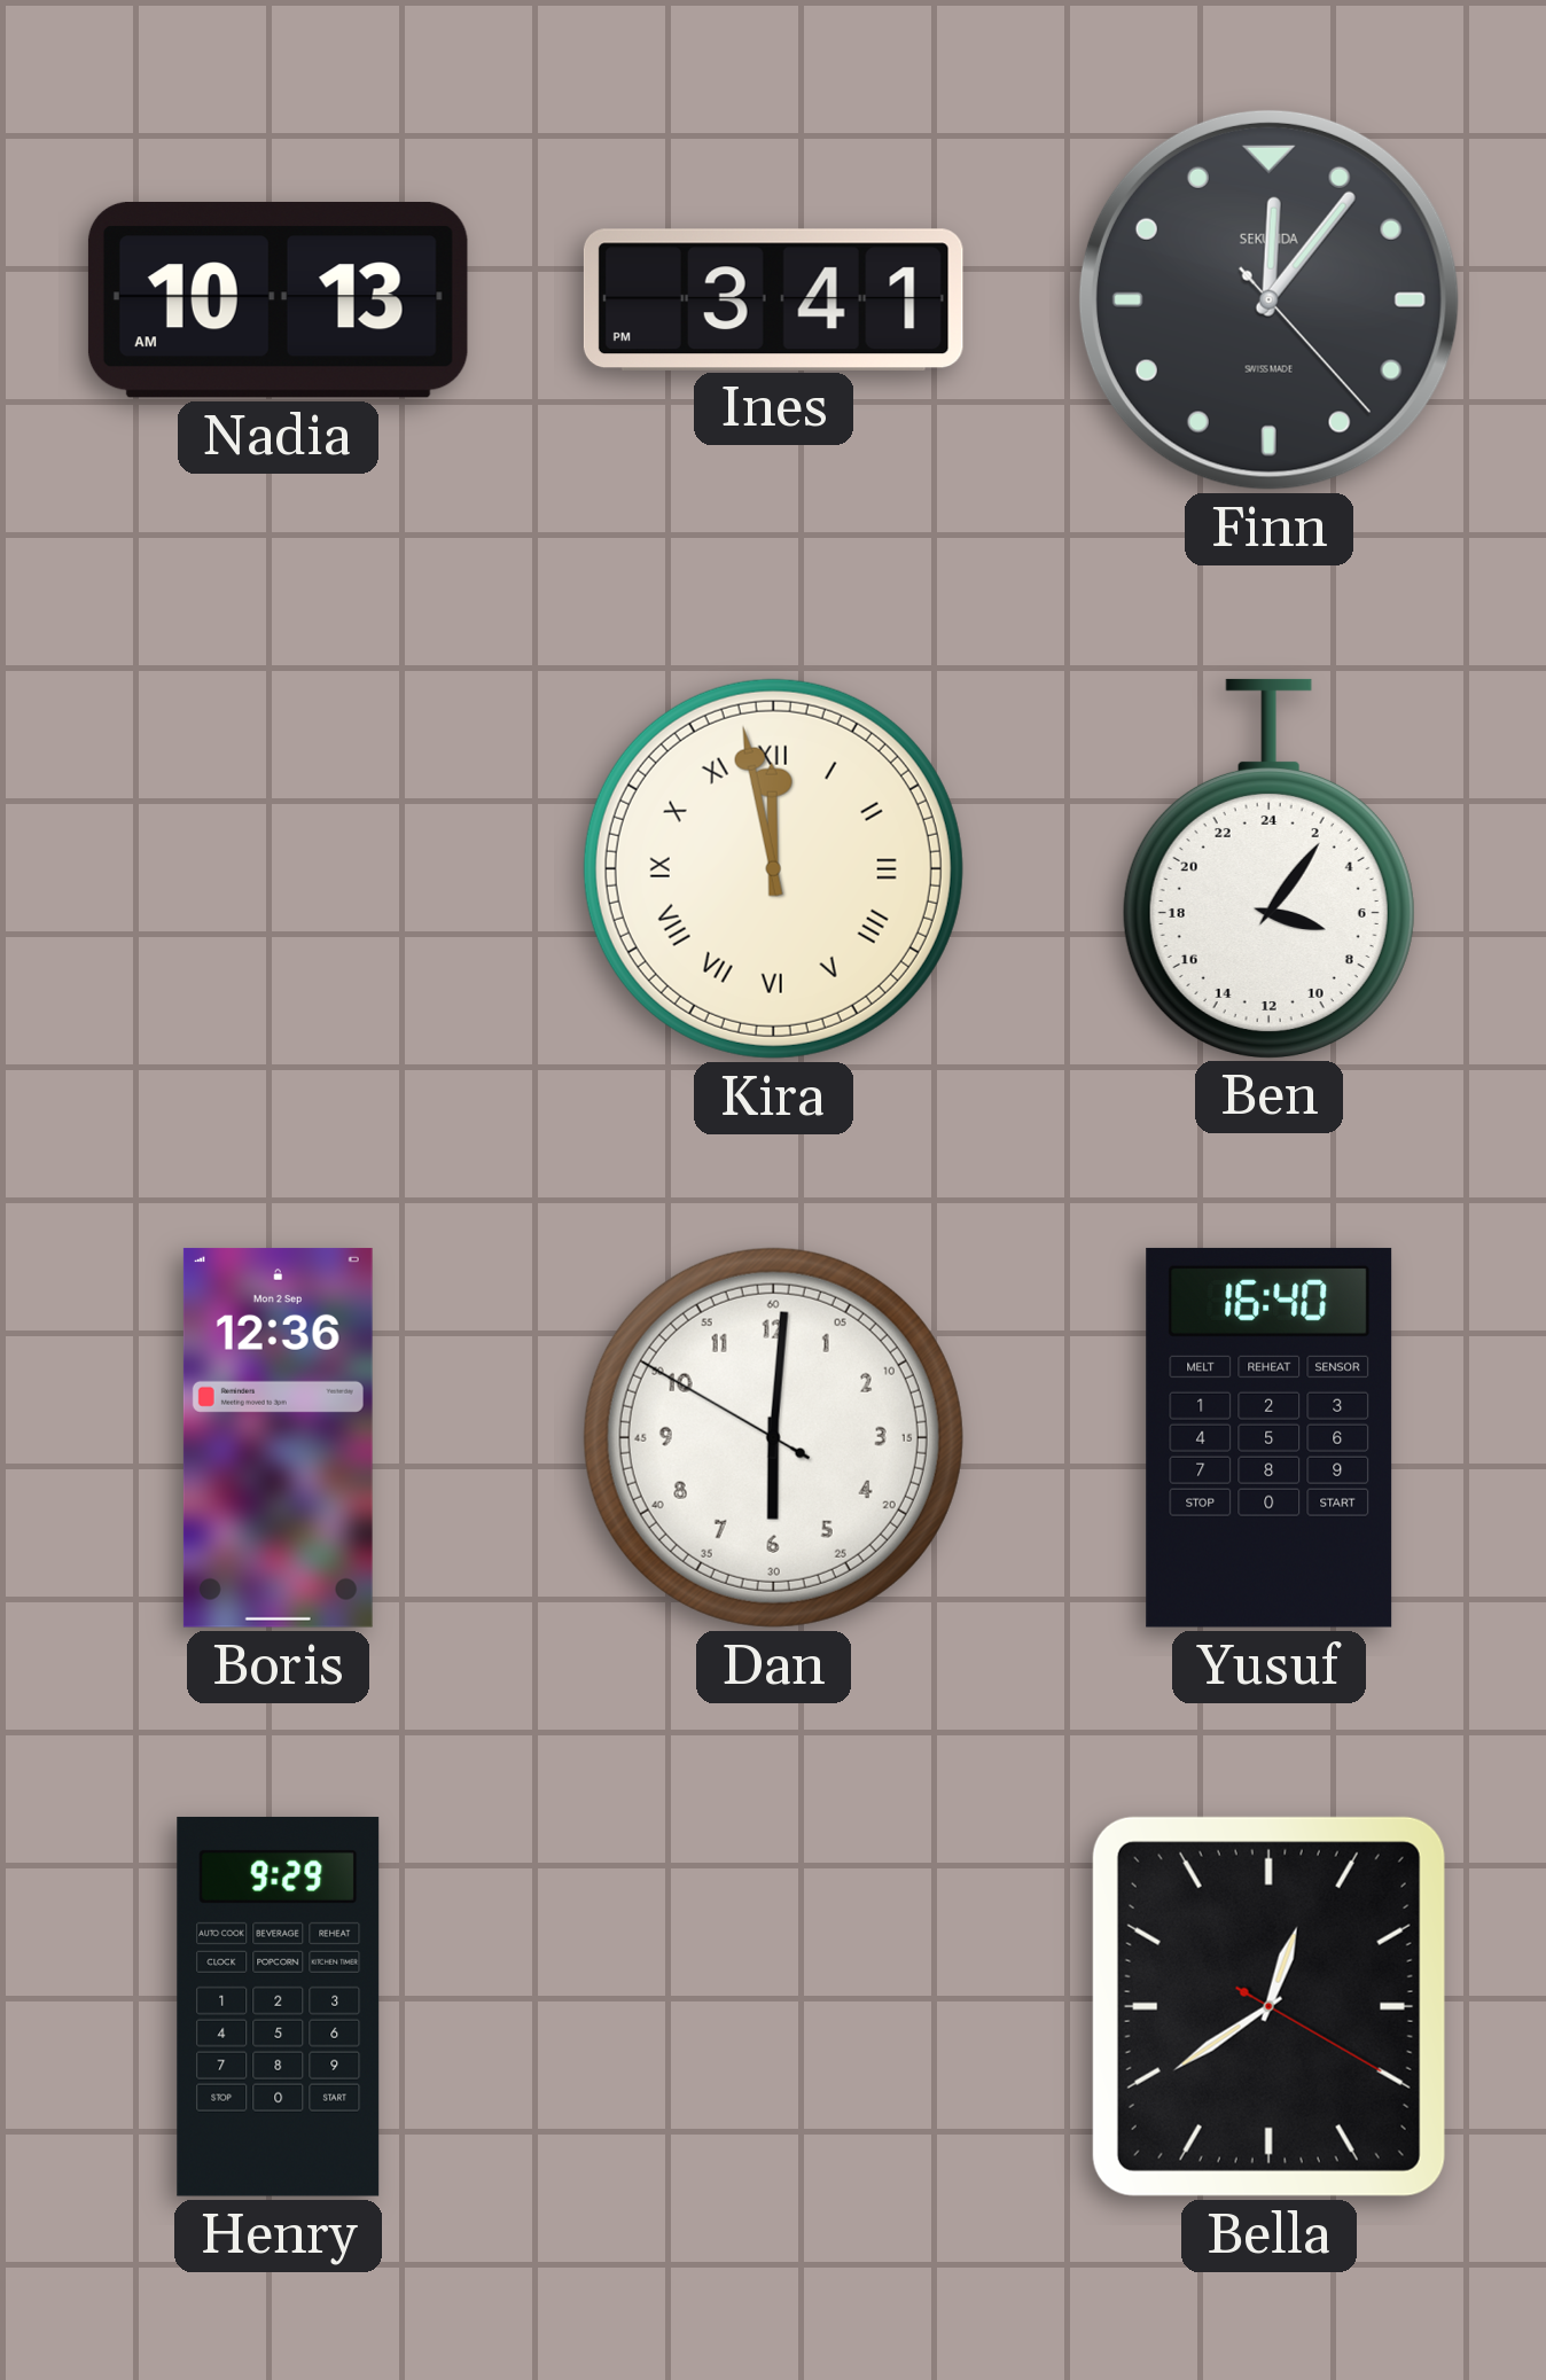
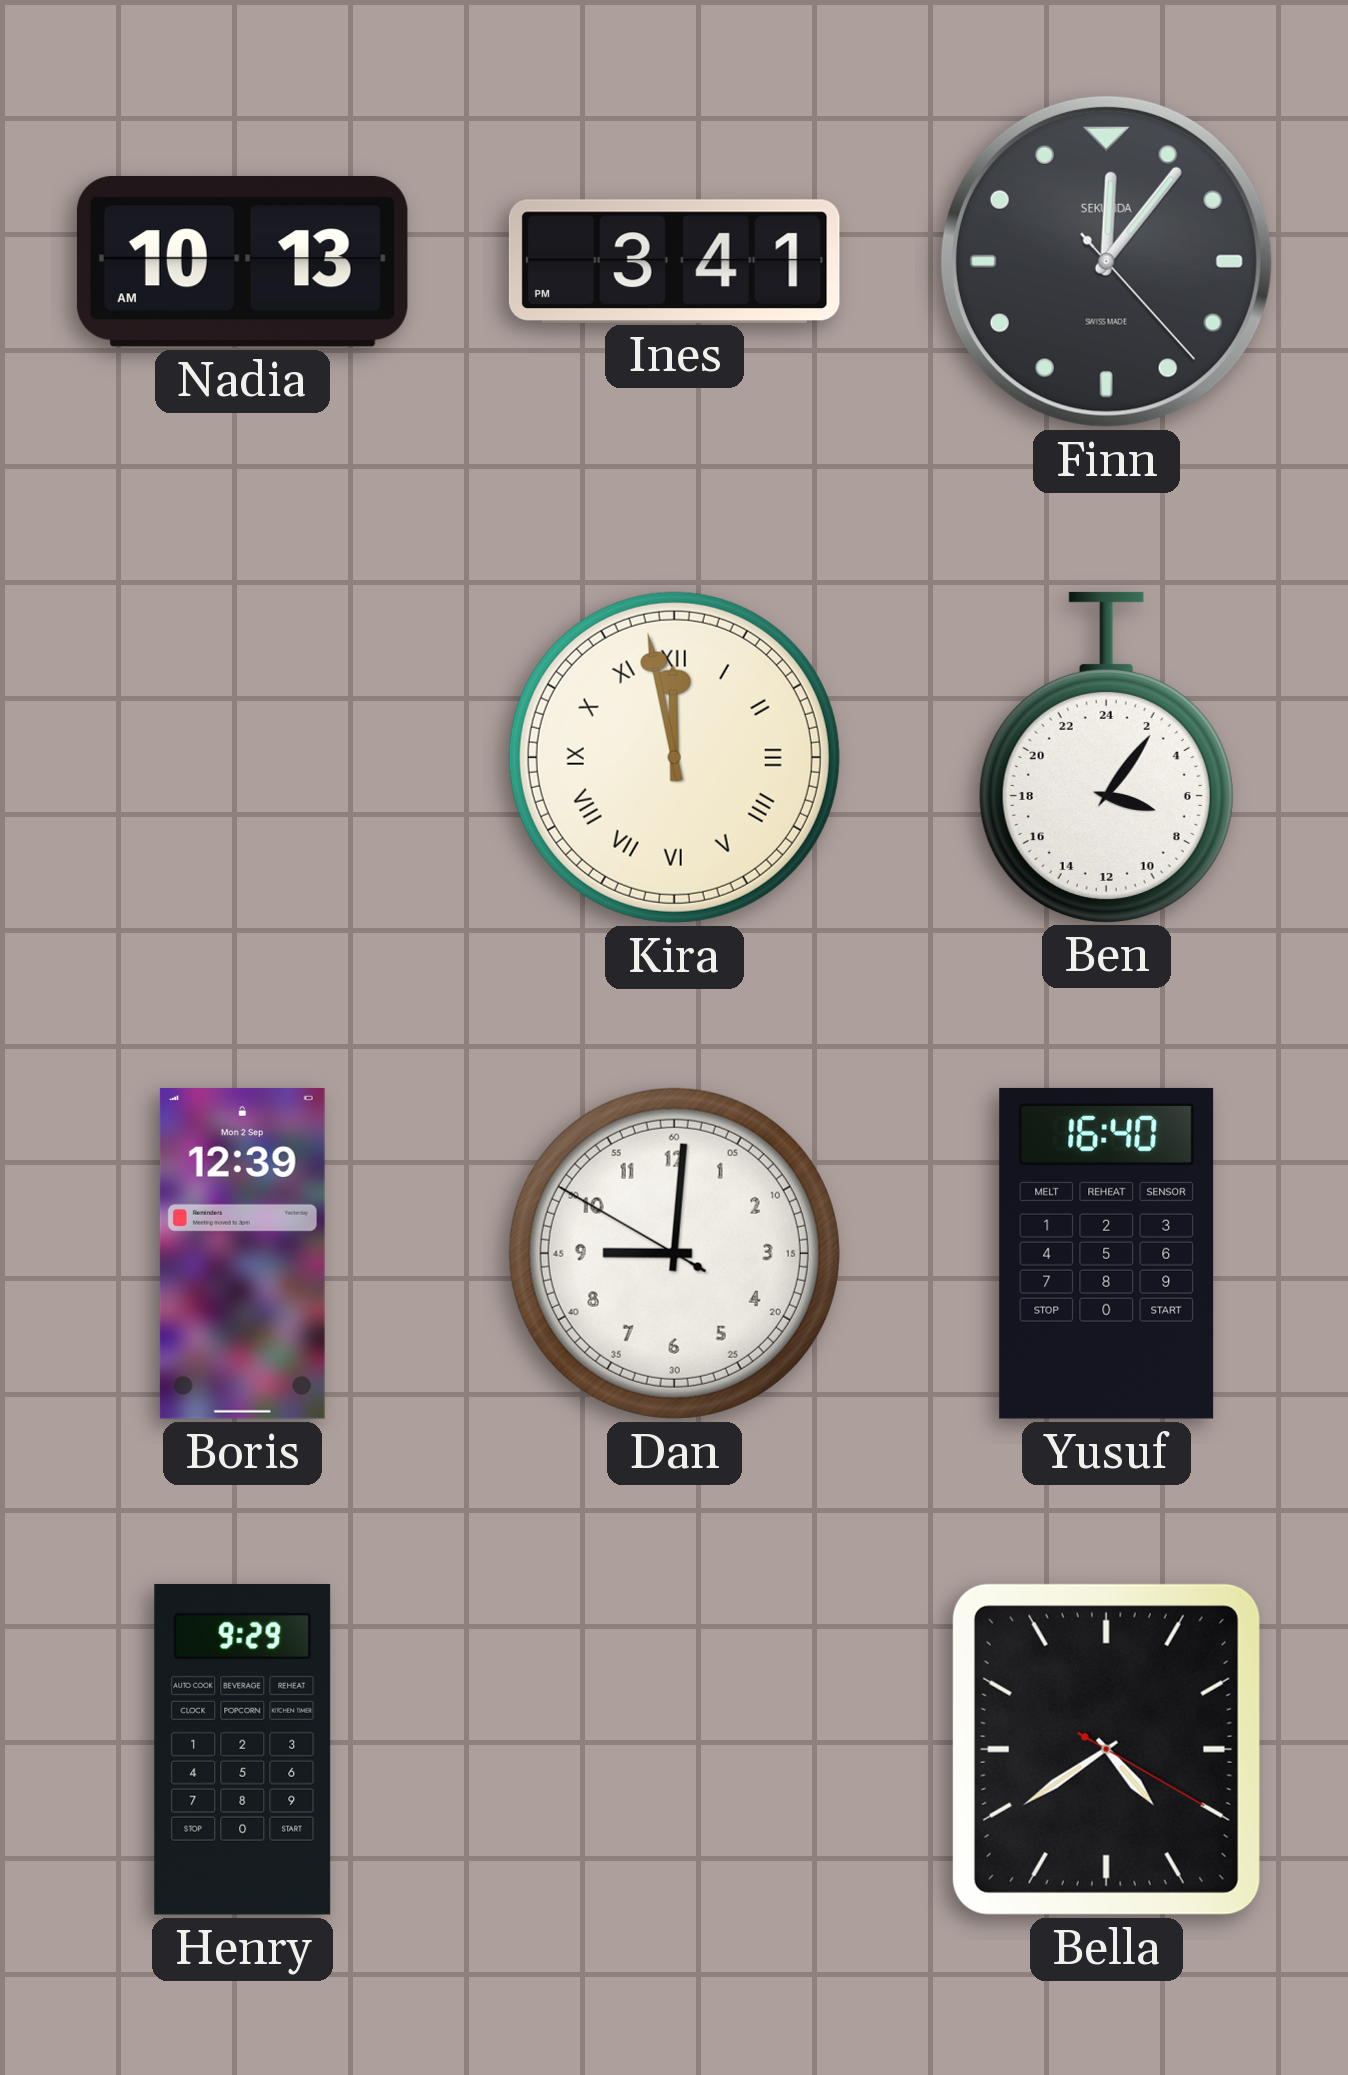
Boris: 12:36 -> 12:39 (242, 1253)
Dan: 6:00 -> 9:00 (674, 1253)
Bella: 12:39 -> 4:39 (1106, 1749)
